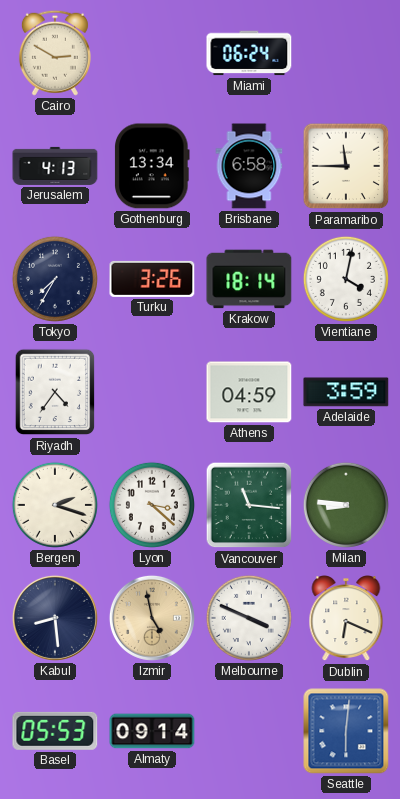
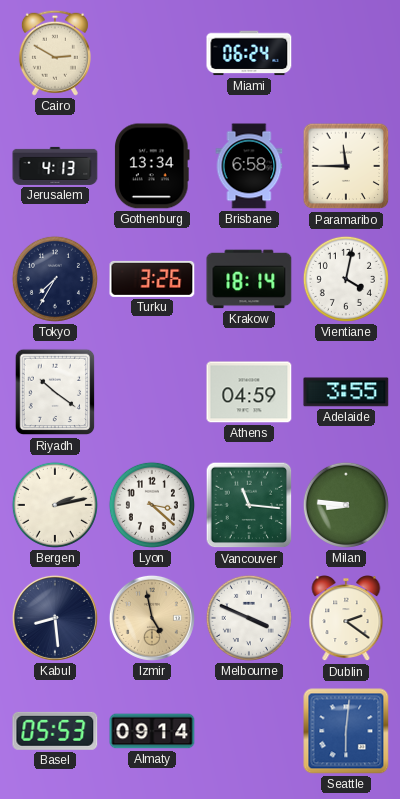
Riyadh: 4:36 -> 10:21 (55, 392)
Adelaide: 3:59 -> 3:55 (346, 392)
Bergen: 2:18 -> 2:13 (55, 505)
Dublin: 6:19 -> 2:21 (346, 619)
